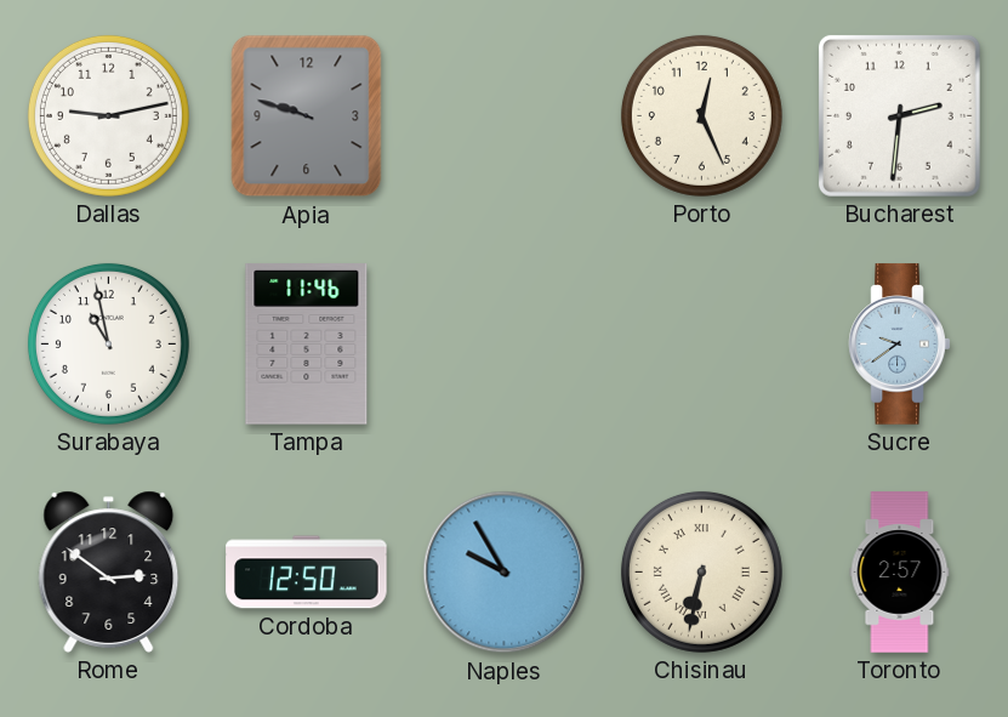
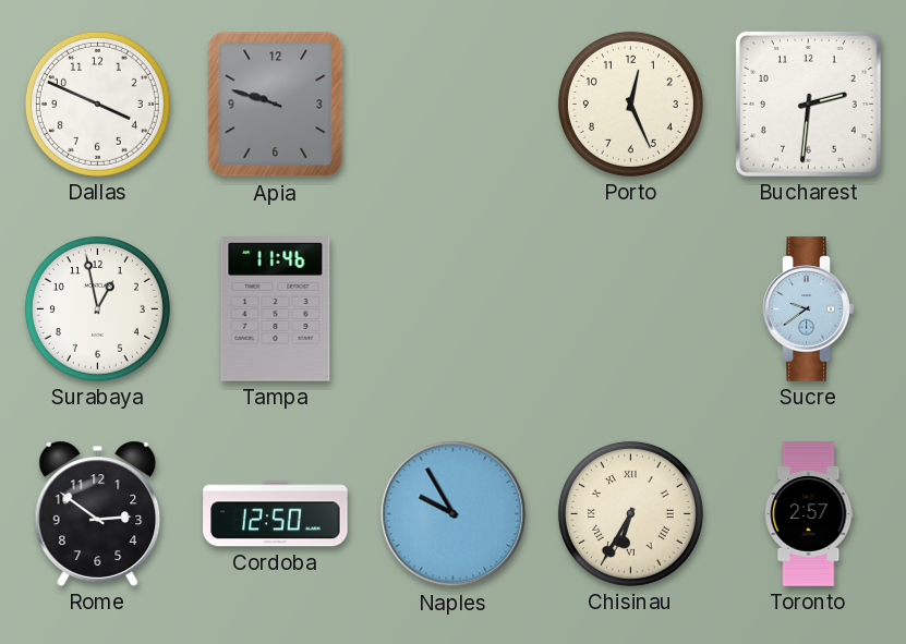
Dallas: 9:13 -> 3:49 (97, 104)
Surabaya: 10:58 -> 12:58 (97, 308)
Chisinau: 6:32 -> 6:35 (630, 513)
